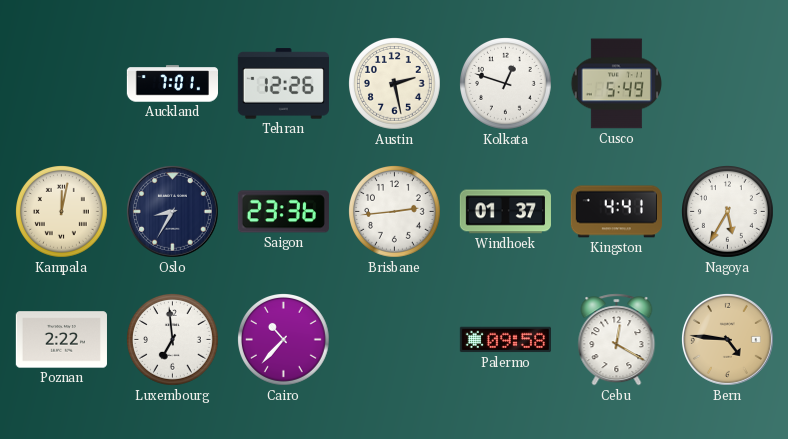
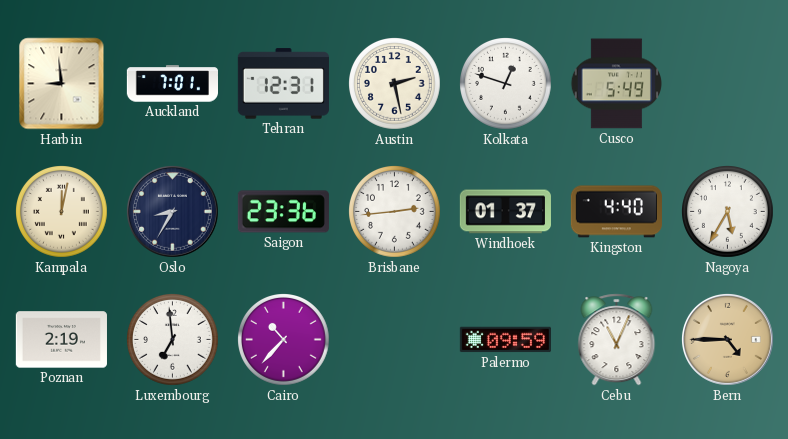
Harbin: none -> 8:59 (62, 84)
Tehran: 12:26 -> 12:31 (283, 84)
Kingston: 4:41 -> 4:40 (616, 212)
Poznan: 2:22 -> 2:19 (61, 340)
Palermo: 09:58 -> 09:59 (505, 340)
Cebu: 12:20 -> 11:04 (617, 340)
Bern: 4:46 -> 4:45 (727, 339)
